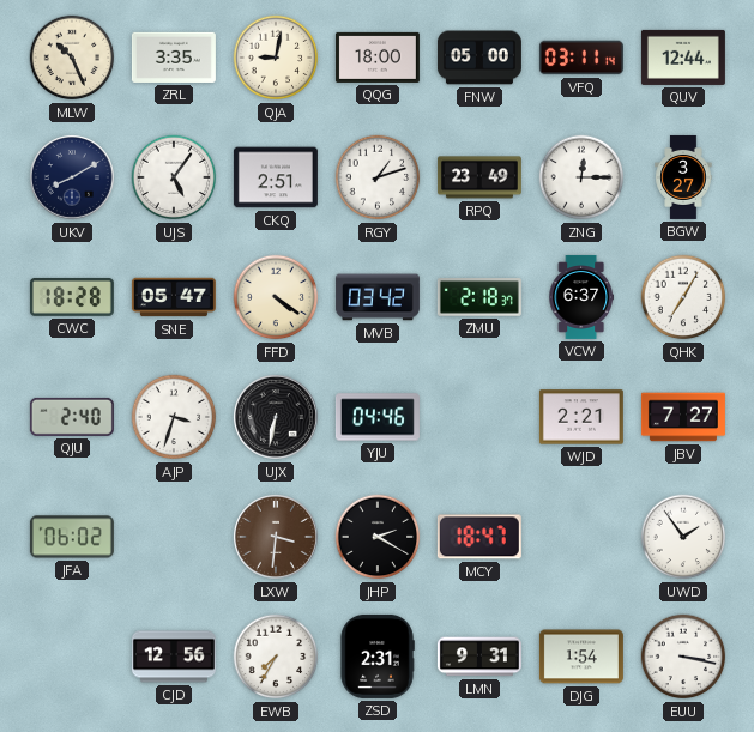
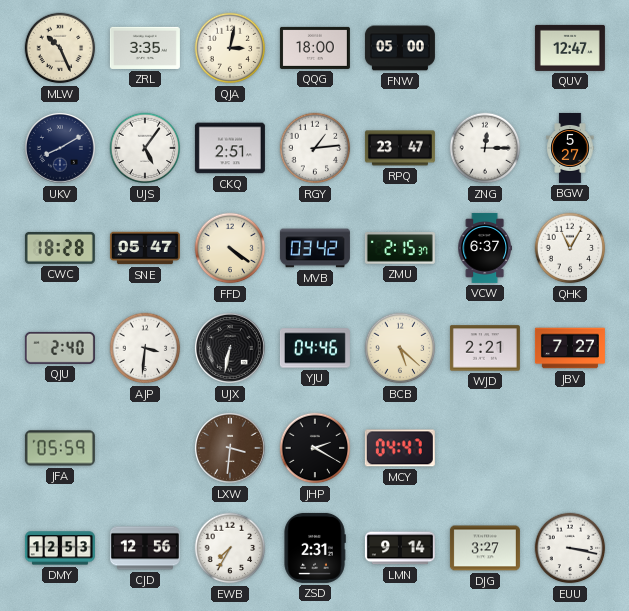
QJA: 9:02 -> 3:02 (230, 48)
VFQ: 03:11 -> none (581, 58)
QUV: 12:44 -> 12:47 (570, 48)
RGY: 1:12 -> 1:14 (315, 148)
RPQ: 23:49 -> 23:47 (400, 148)
BGW: 3:27 -> 5:27 (570, 148)
ZMU: 2:18 -> 2:15 (400, 248)
QHK: 7:05 -> 11:05 (570, 248)
AJP: 3:33 -> 3:31 (145, 348)
BCB: none -> 5:22 (400, 348)
JFA: 06:02 -> 05:59 (60, 448)
MCY: 18:47 -> 04:47 (400, 448)
UWD: 1:54 -> none (683, 537)
DMY: none -> 12:53 (60, 548)
LMN: 9:31 -> 9:14 (400, 548)
DJG: 1:54 -> 3:27 (485, 548)
